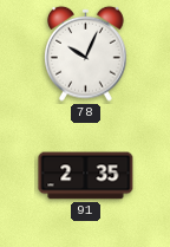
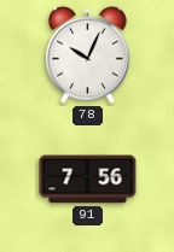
91: 2:35 -> 7:56 (88, 180)
